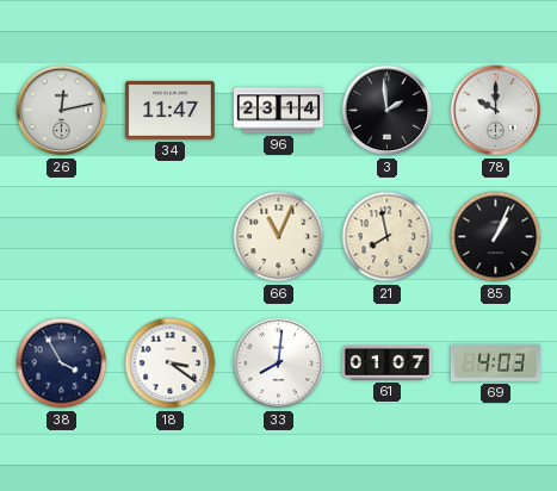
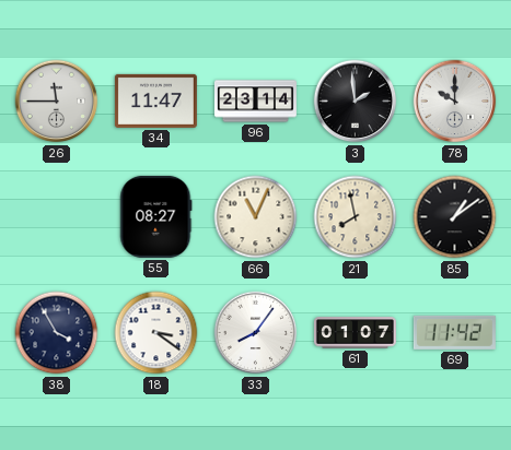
26: 12:13 -> 11:45 (57, 102)
55: none -> 08:27 (156, 216)
85: 1:04 -> 1:09 (455, 217)
33: 8:01 -> 8:06 (256, 333)
69: 4:03 -> 11:42 (454, 332)
